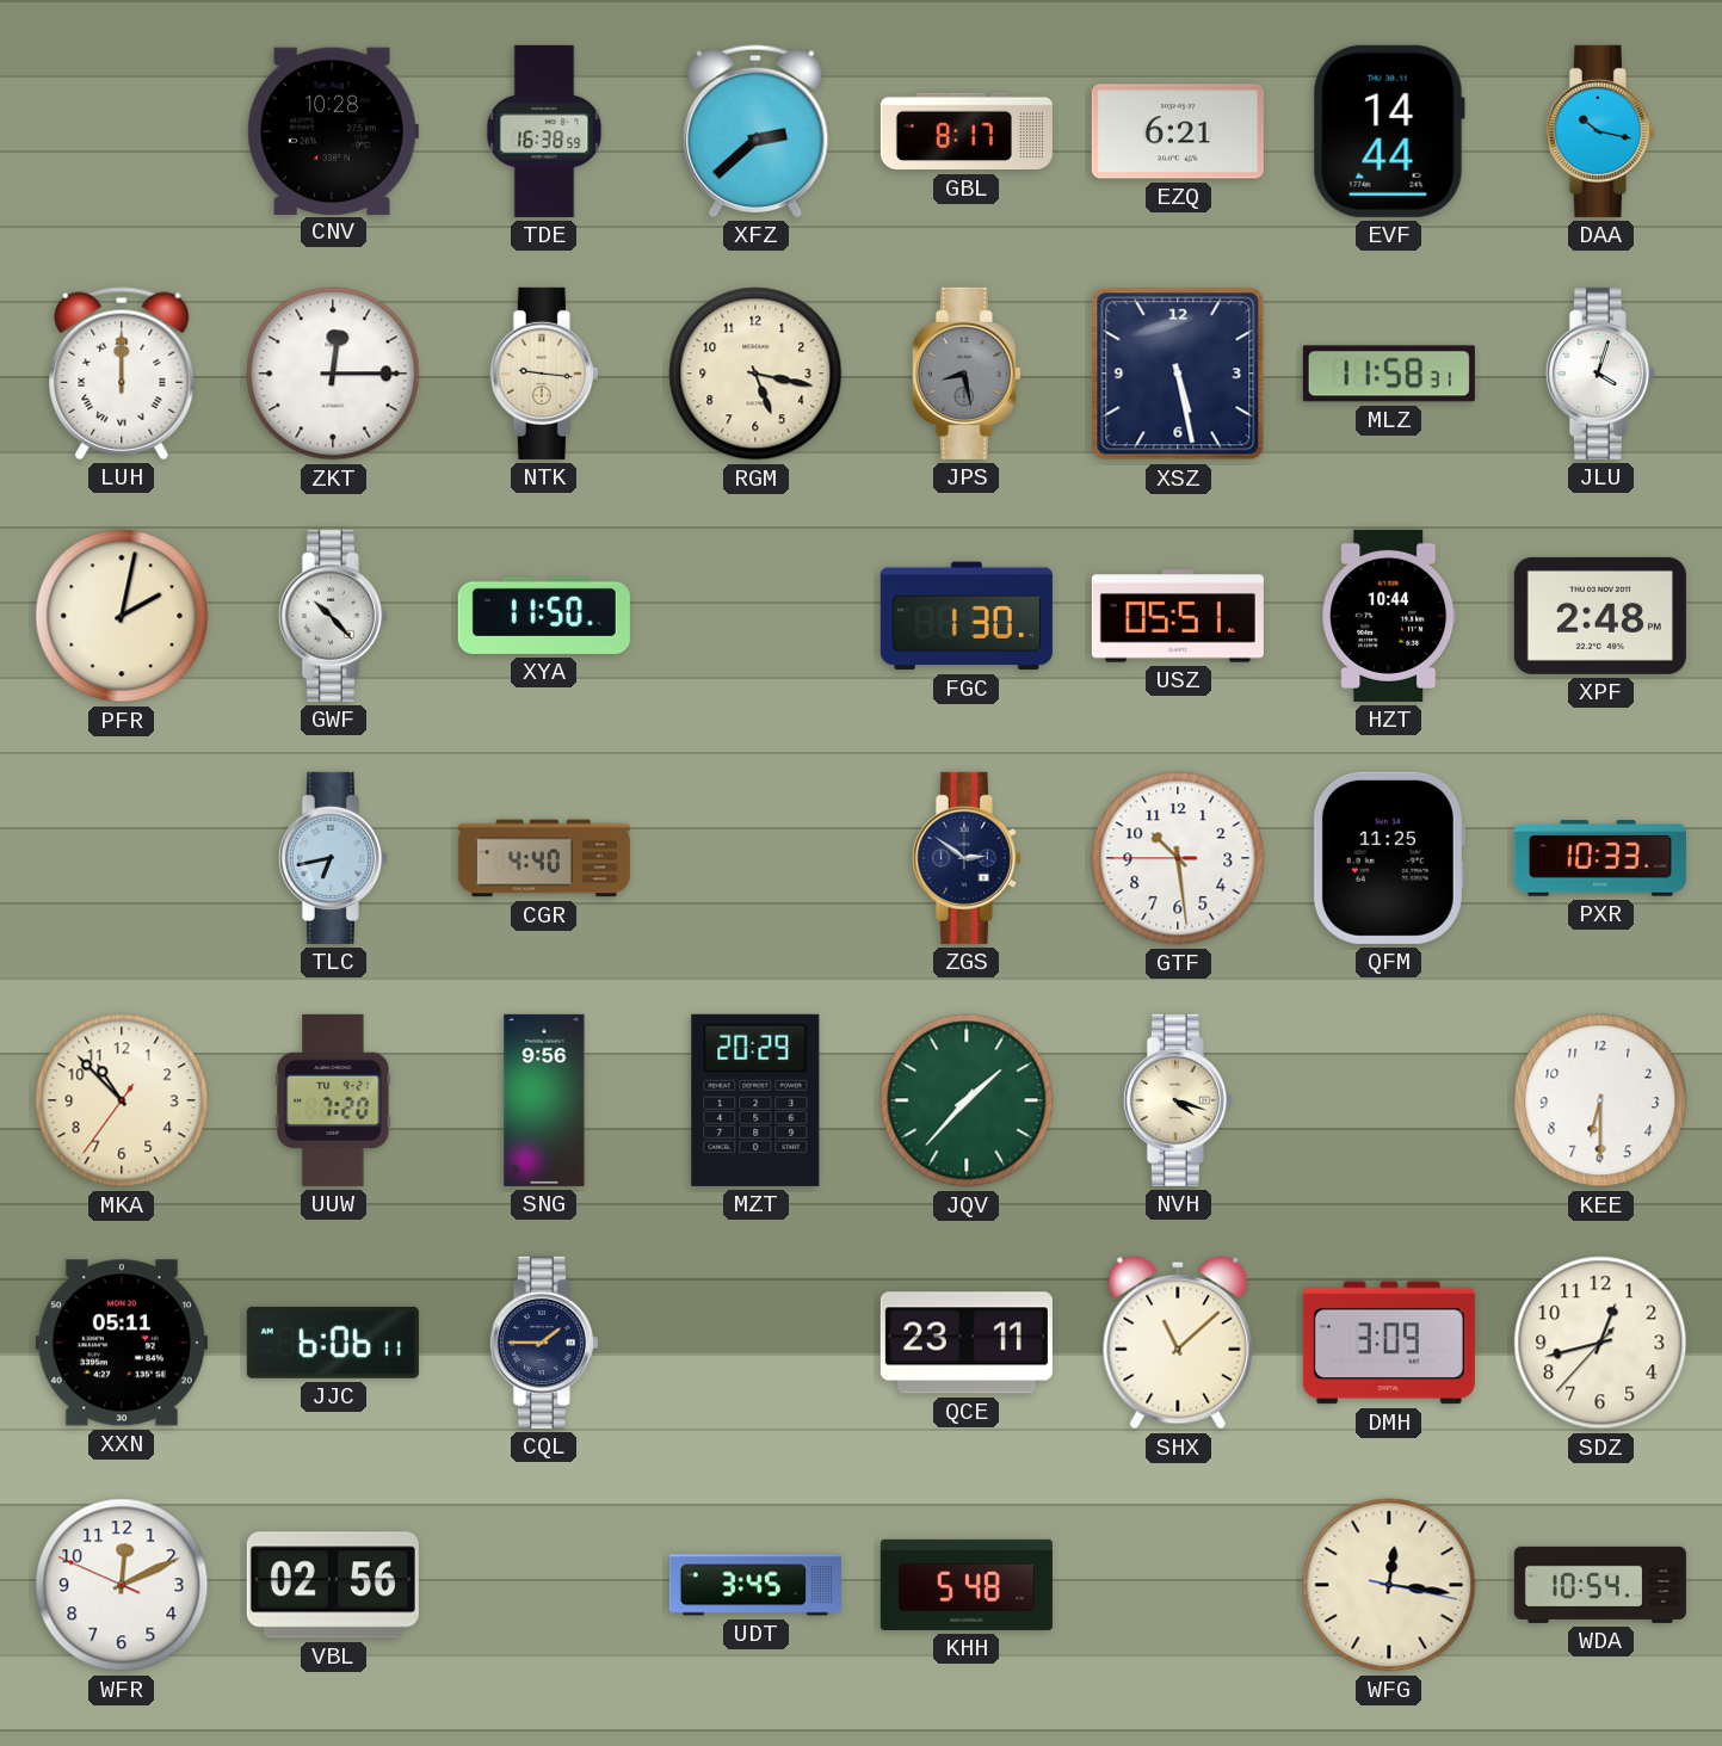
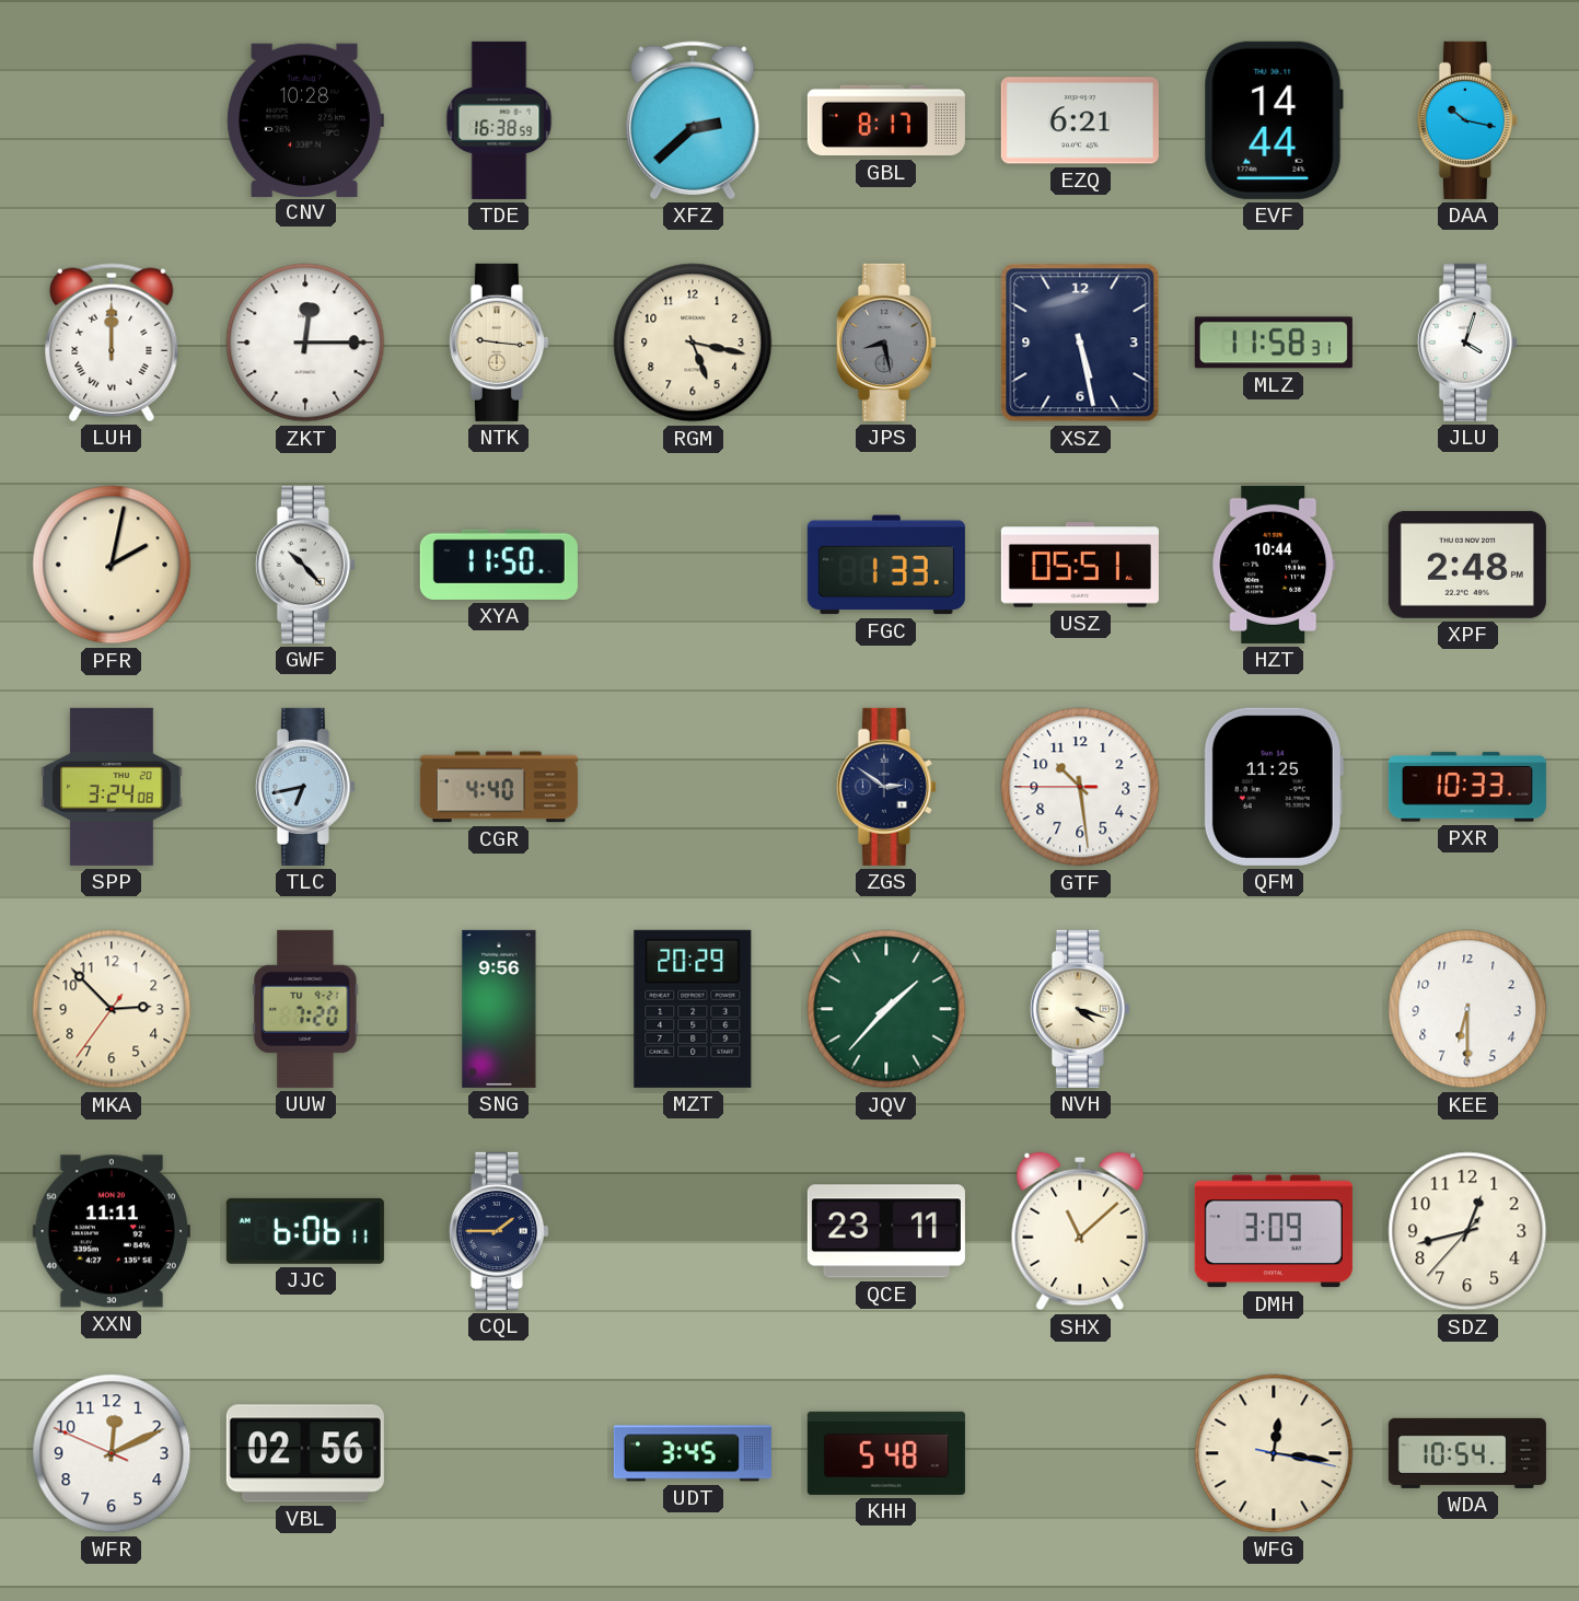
FGC: 1:30 -> 1:33 (886, 565)
SPP: none -> 3:24 (112, 787)
MKA: 10:52 -> 2:52 (112, 1009)
XXN: 05:11 -> 11:11 (112, 1231)
